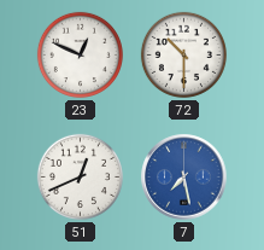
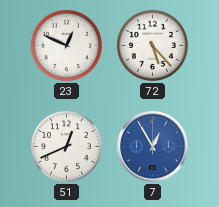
72: 10:30 -> 5:23 (152, 45)
7: 7:28 -> 12:55 (153, 147)
